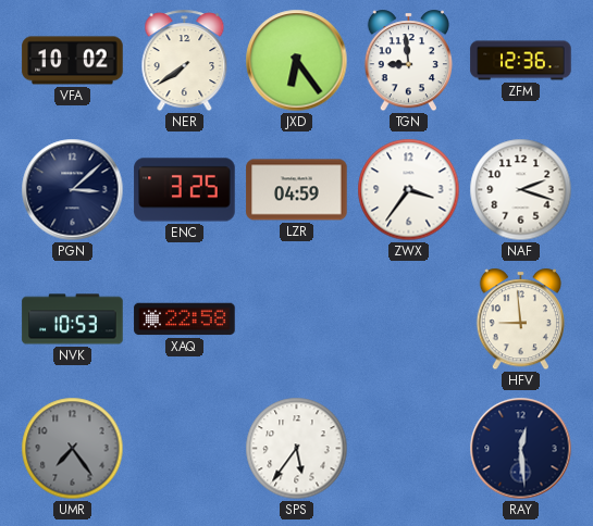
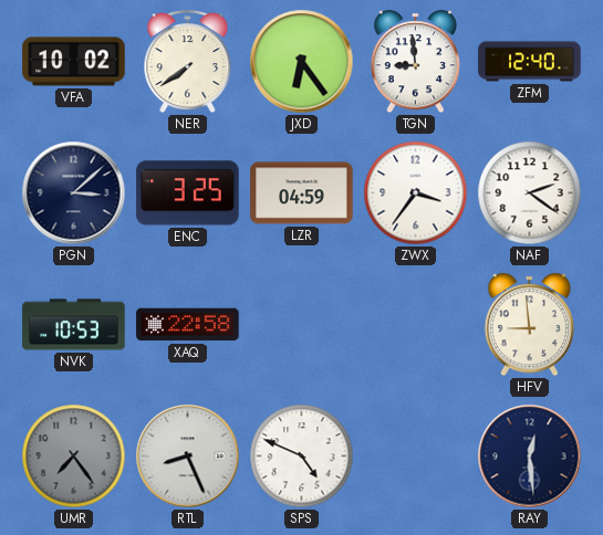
ZFM: 12:36 -> 12:40 (530, 62)
NAF: 2:18 -> 2:21 (530, 193)
RTL: none -> 8:26 (188, 457)
SPS: 5:36 -> 4:49 (302, 457)
